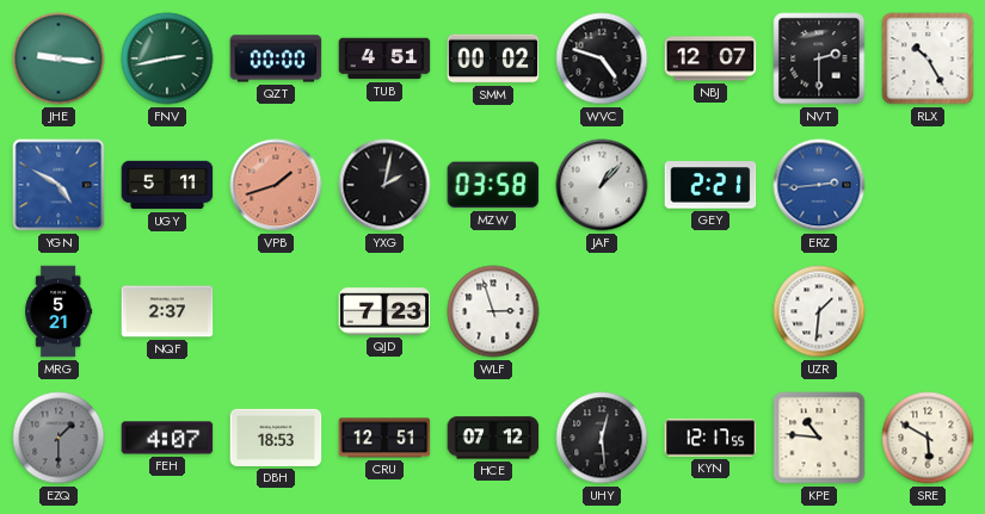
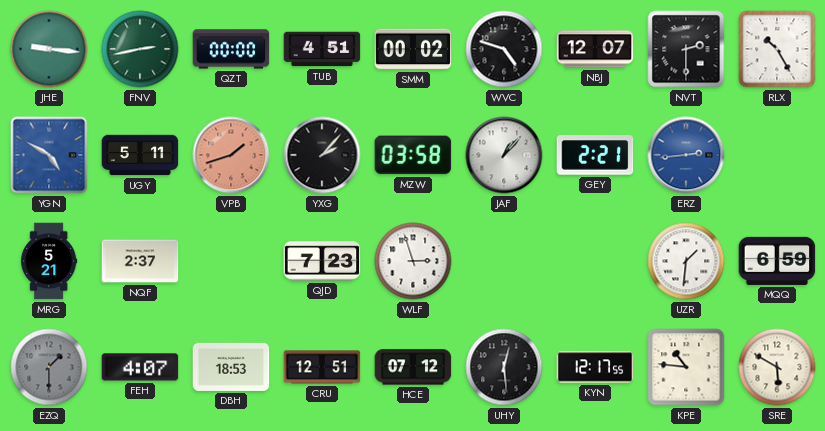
YXG: 2:02 -> 2:07 (322, 155)
MQQ: none -> 6:59 (777, 261)
